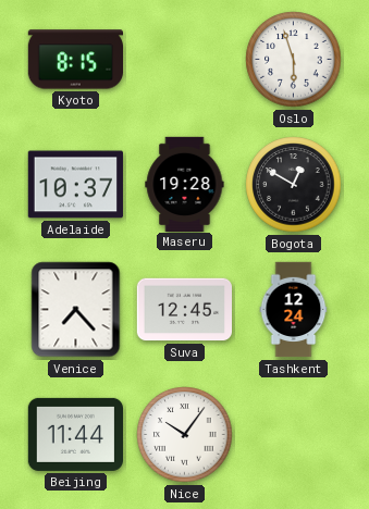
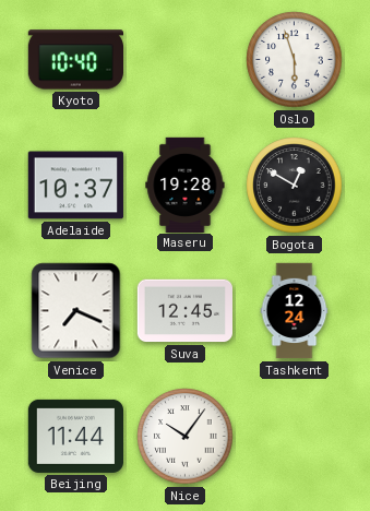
Kyoto: 8:15 -> 10:40 (75, 60)
Venice: 7:23 -> 7:19 (76, 311)
